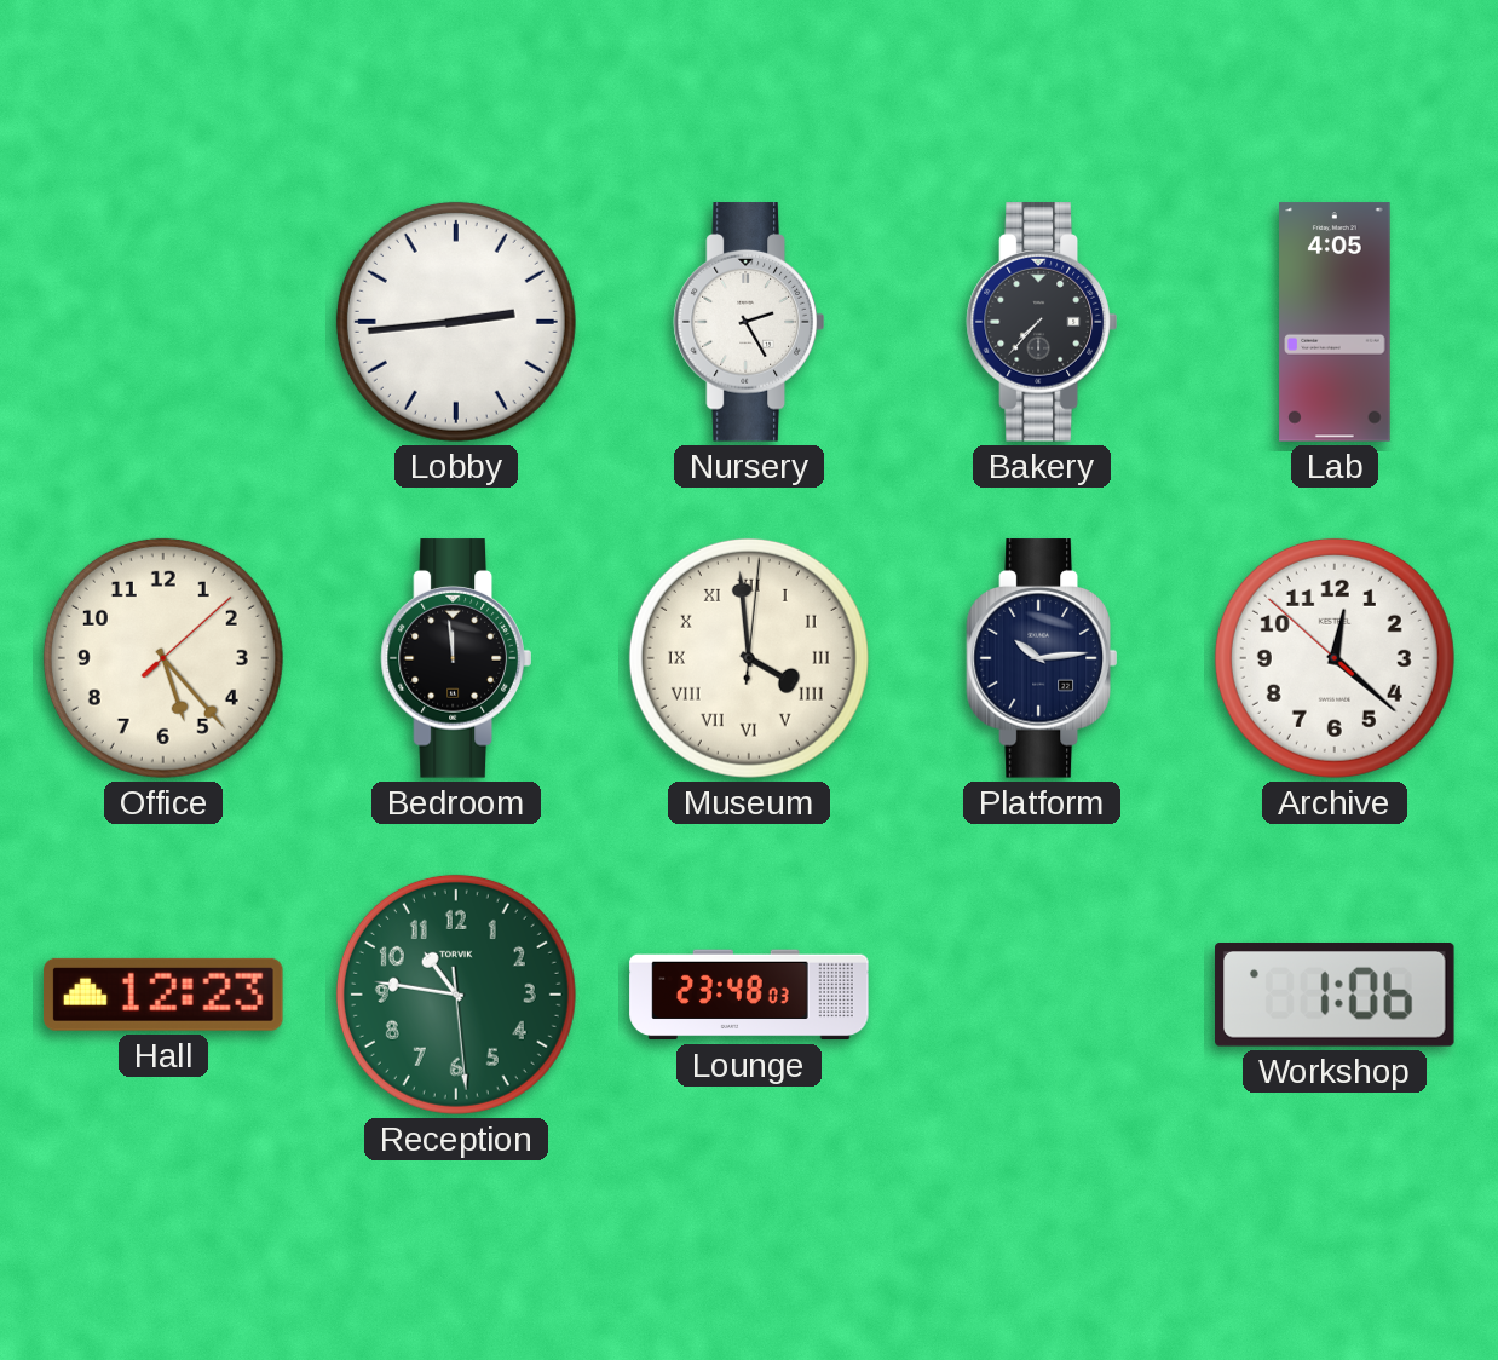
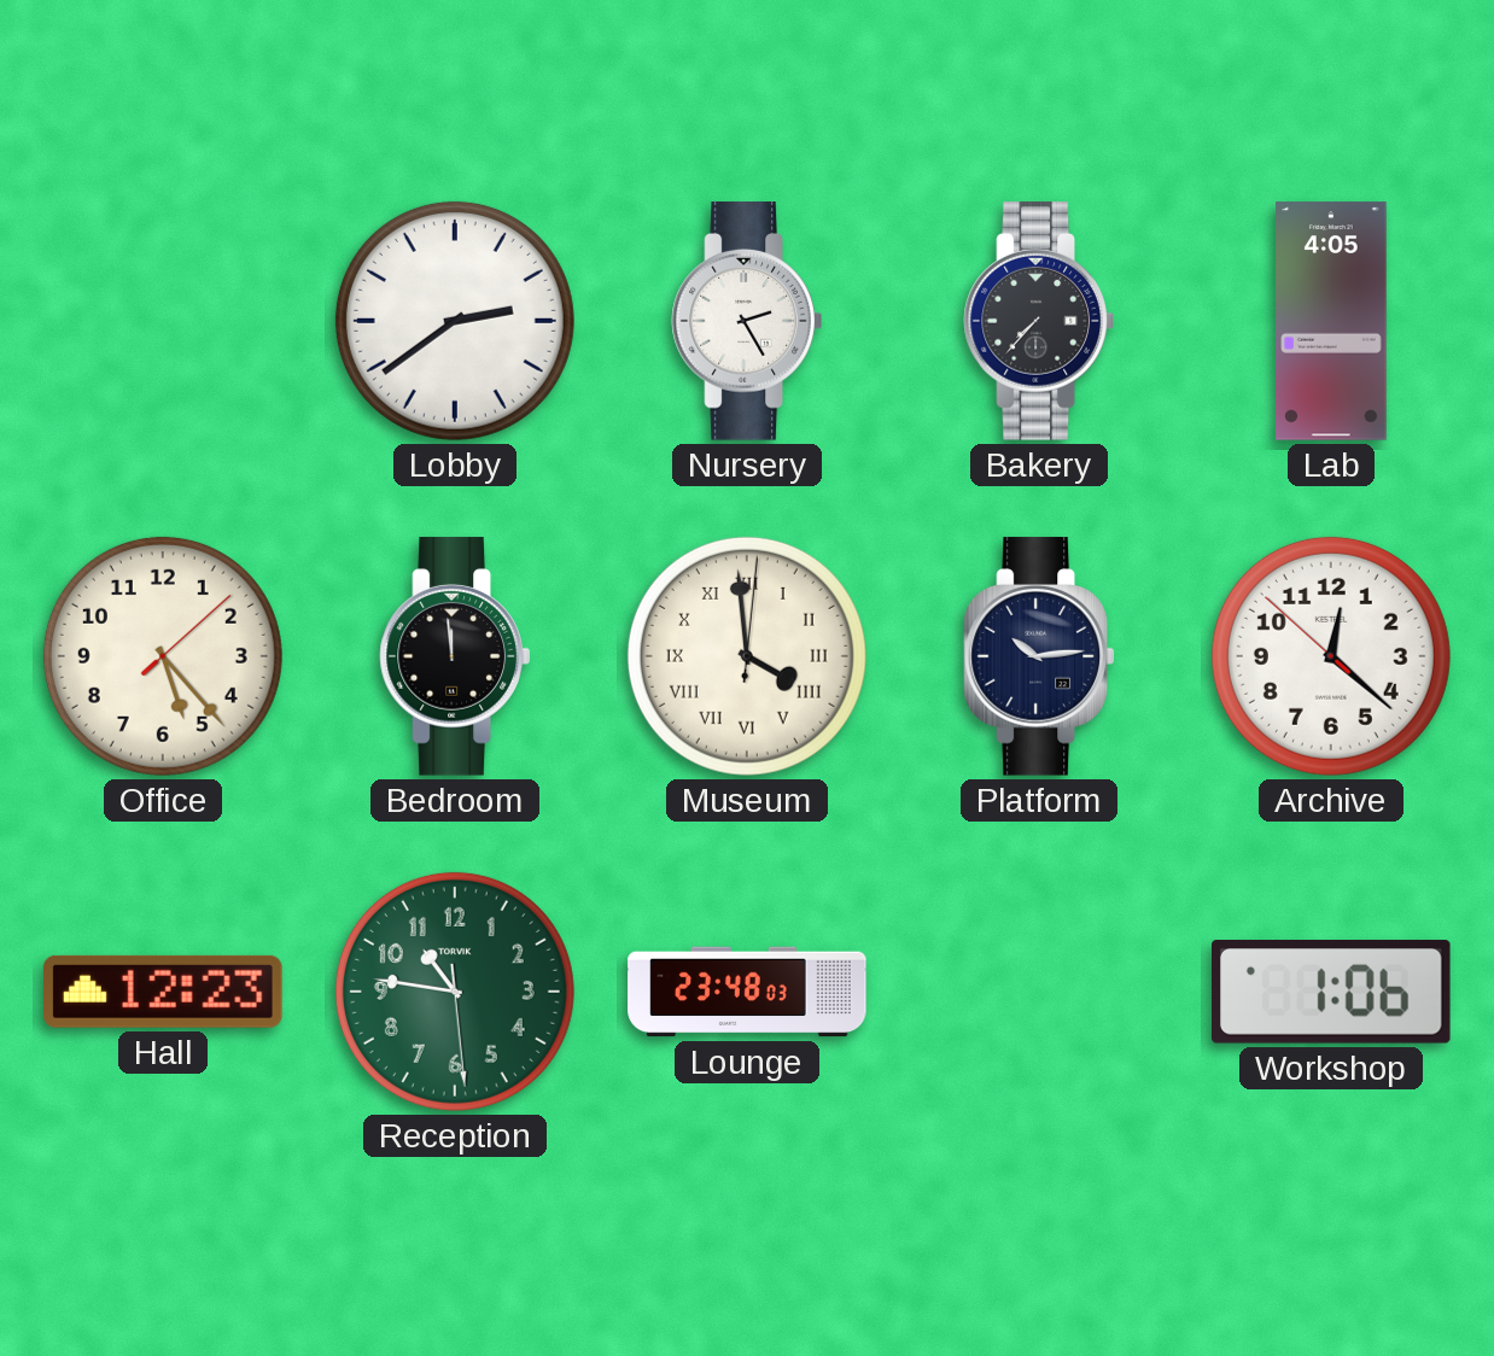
Lobby: 2:44 -> 2:39 (455, 321)
